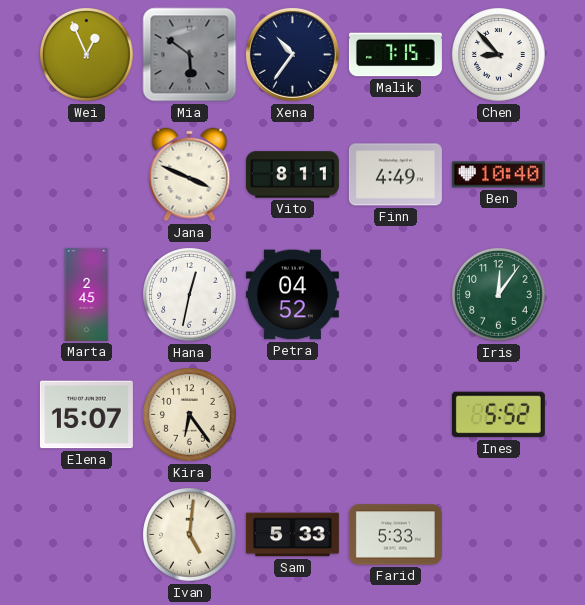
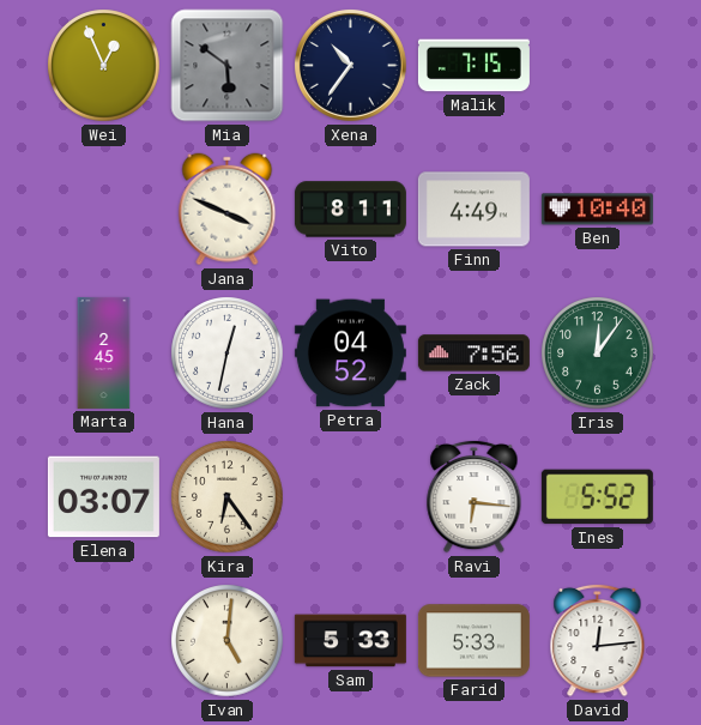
Chen: 8:53 -> none (499, 55)
Zack: none -> 7:56 (473, 354)
Elena: 15:07 -> 03:07 (103, 497)
Ravi: none -> 6:16 (475, 496)
David: none -> 12:14 (598, 640)
